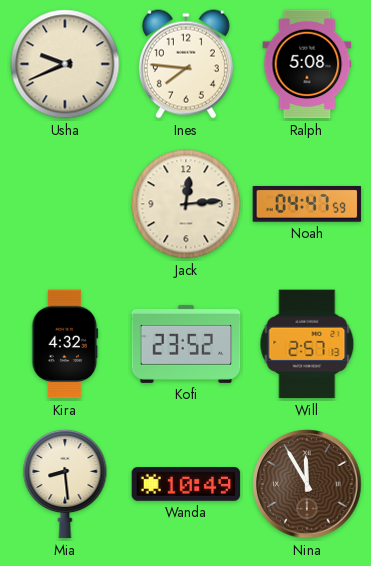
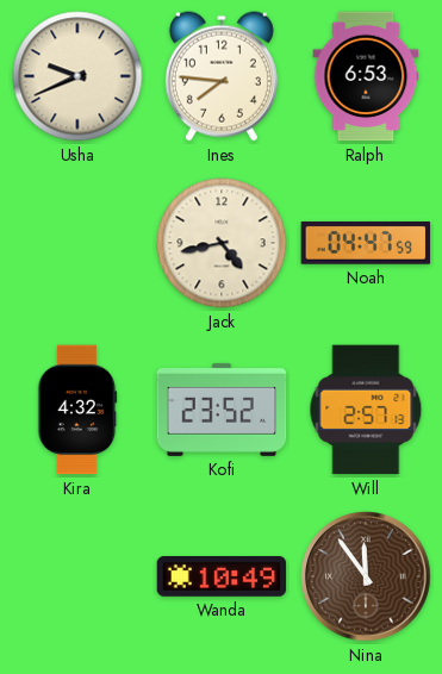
Ralph: 5:08 -> 6:53 (366, 76)
Jack: 12:14 -> 4:43 (222, 243)
Mia: 8:29 -> none (65, 484)
Nina: 11:55 -> 11:54 (366, 576)
